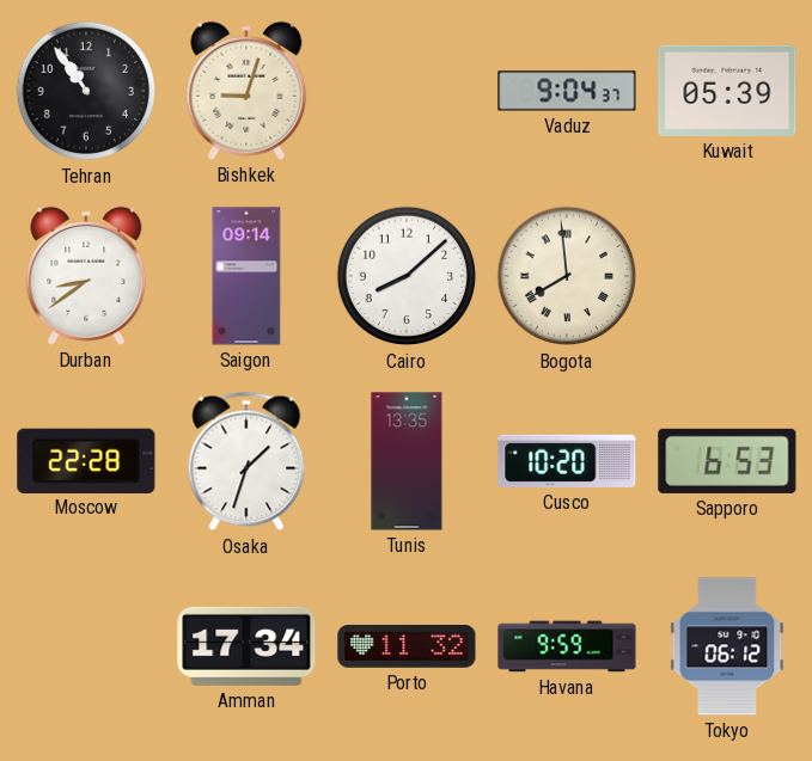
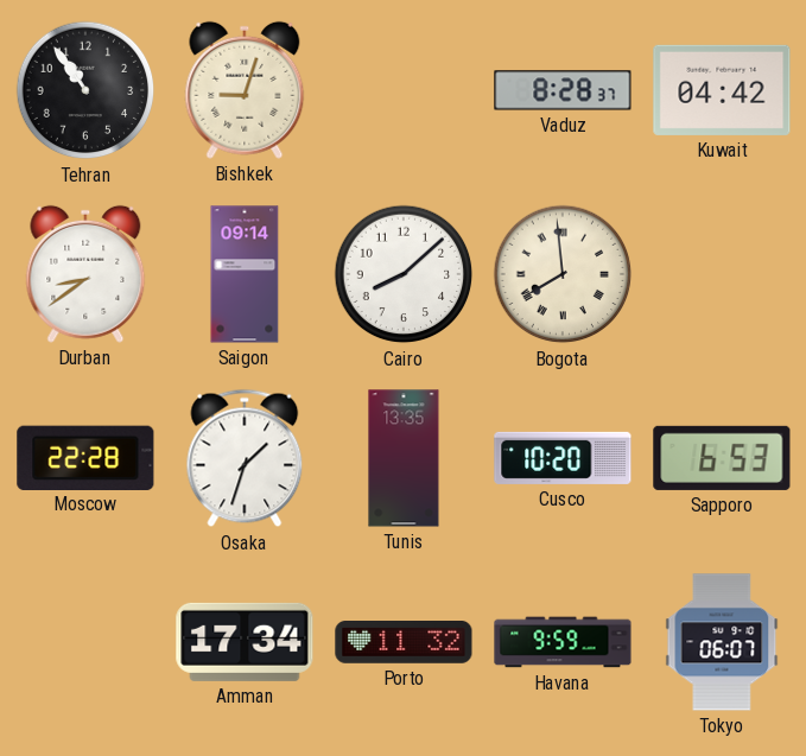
Vaduz: 9:04 -> 8:28 (563, 90)
Kuwait: 05:39 -> 04:42 (722, 90)
Tokyo: 06:12 -> 06:07 (722, 642)
